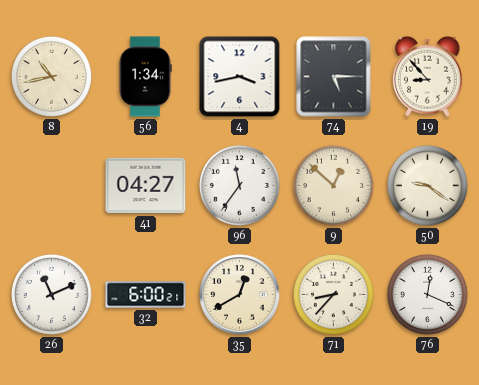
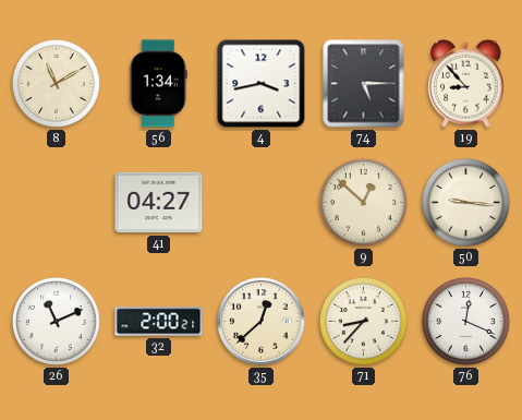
8: 10:43 -> 11:10 (56, 83)
96: 11:36 -> none (239, 185)
50: 9:21 -> 9:16 (465, 202)
32: 6:00 -> 2:00 (159, 322)
35: 12:40 -> 12:38 (262, 322)
